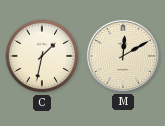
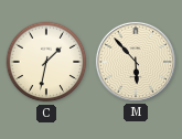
M: 12:10 -> 5:53 (136, 62)
